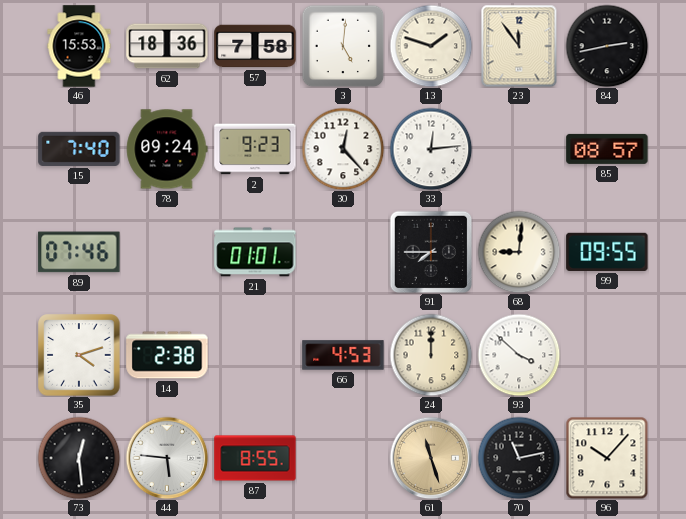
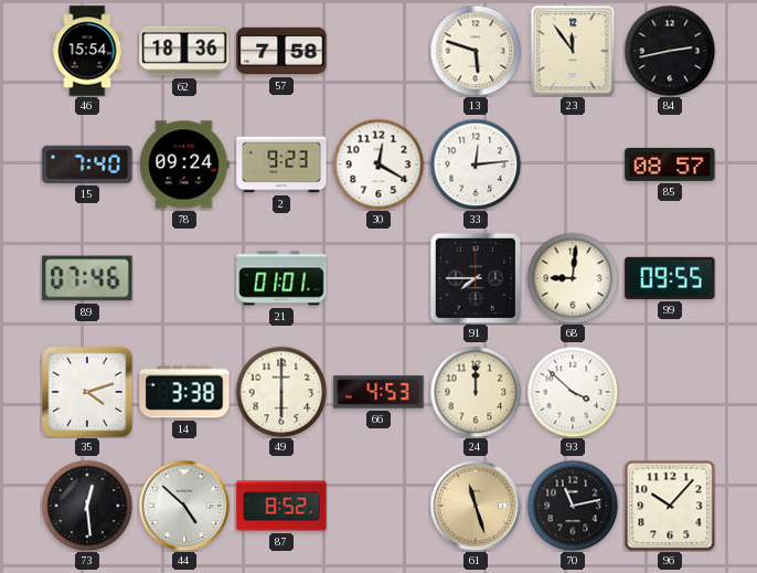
46: 15:53 -> 15:54 (87, 51)
3: 5:01 -> none (343, 46)
13: 1:48 -> 5:48 (476, 51)
30: 12:23 -> 12:20 (378, 165)
14: 2:38 -> 3:38 (184, 392)
49: none -> 6:00 (281, 392)
44: 5:46 -> 4:52 (184, 506)
87: 8:55 -> 8:52 (281, 506)
